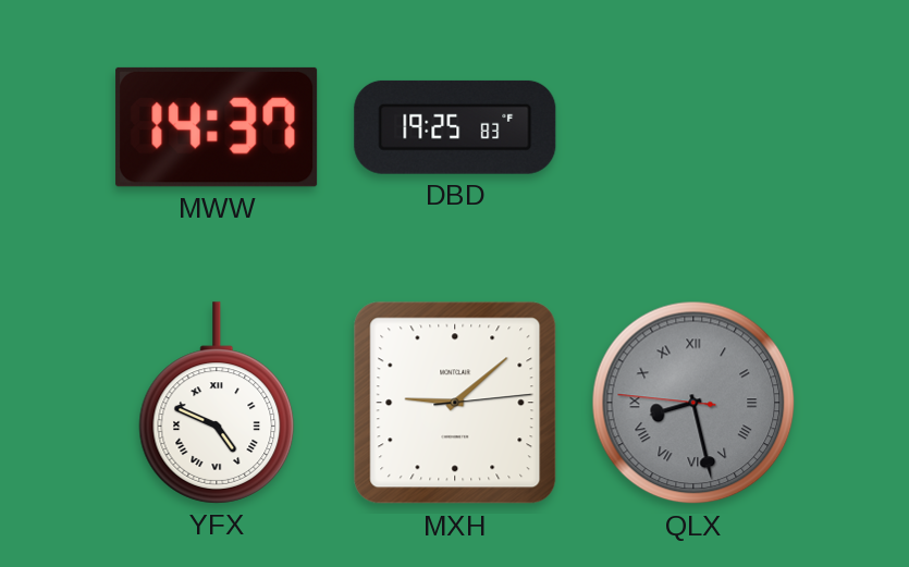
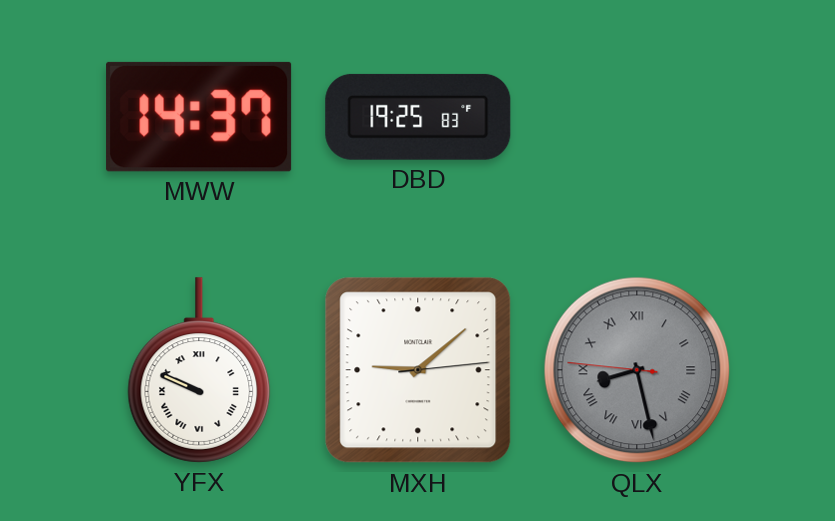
YFX: 4:49 -> 9:49 (199, 370)
